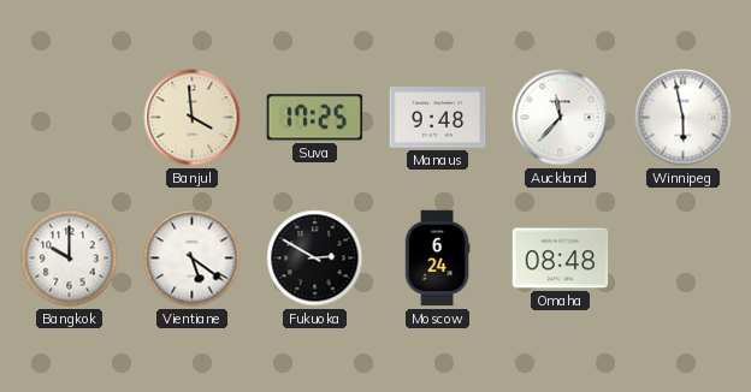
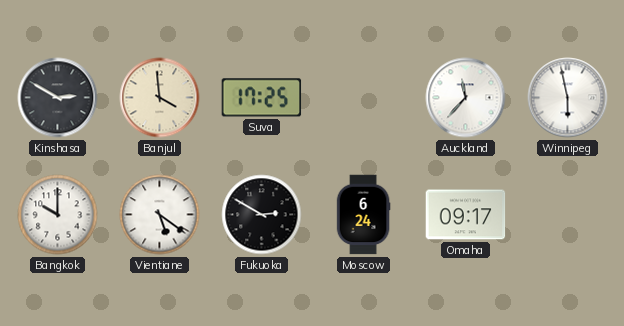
Kinshasa: none -> 2:50 (58, 98)
Manaus: 9:48 -> none (438, 118)
Omaha: 08:48 -> 09:17 (466, 215)
